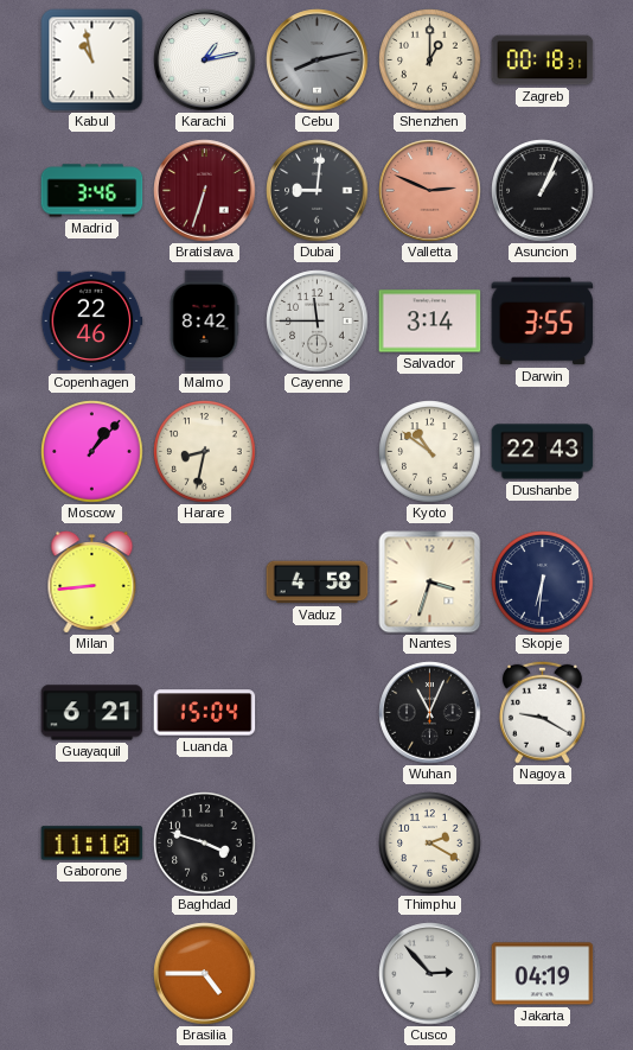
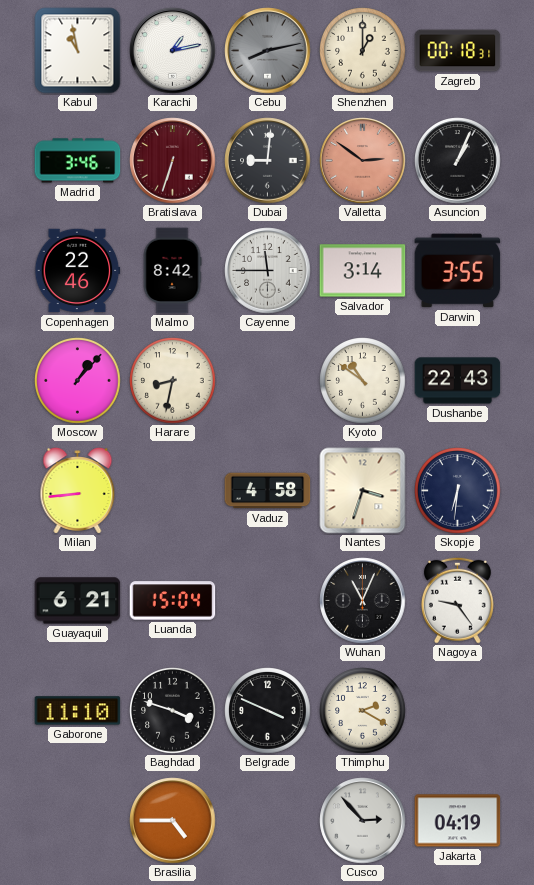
Valletta: 2:49 -> 2:51 (363, 161)
Nagoya: 9:20 -> 9:24 (457, 600)
Belgrade: none -> 3:49 (268, 711)
